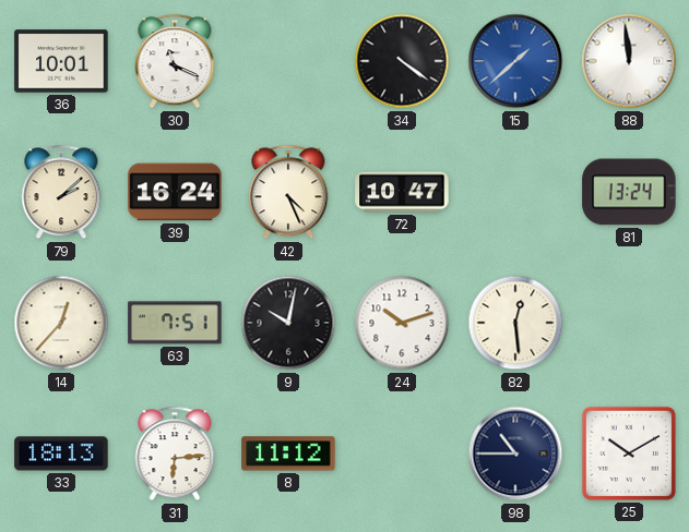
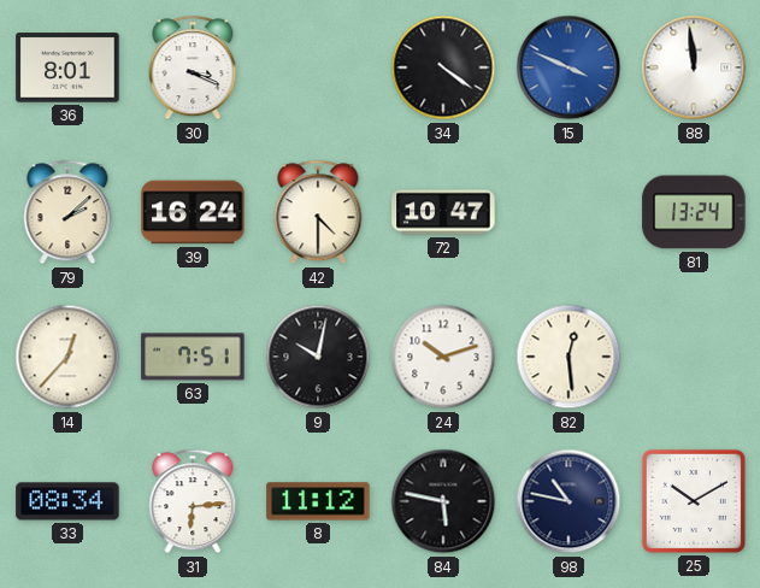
36: 10:01 -> 8:01 (67, 67)
30: 11:19 -> 3:19 (193, 67)
15: 1:38 -> 3:49 (568, 67)
42: 4:26 -> 4:30 (318, 212)
33: 18:13 -> 08:34 (67, 501)
84: none -> 5:47 (443, 501)
98: 10:45 -> 10:47 (568, 501)
